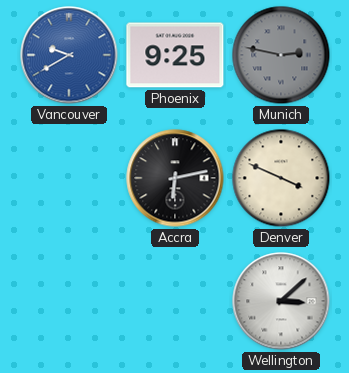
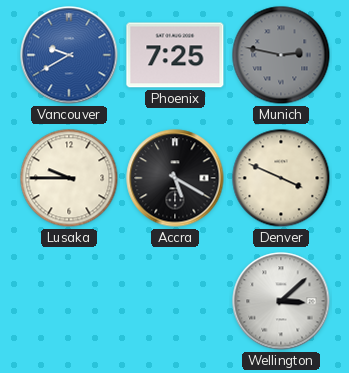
Phoenix: 9:25 -> 7:25 (175, 55)
Lusaka: none -> 9:45 (69, 178)
Accra: 6:13 -> 5:20 (175, 178)
